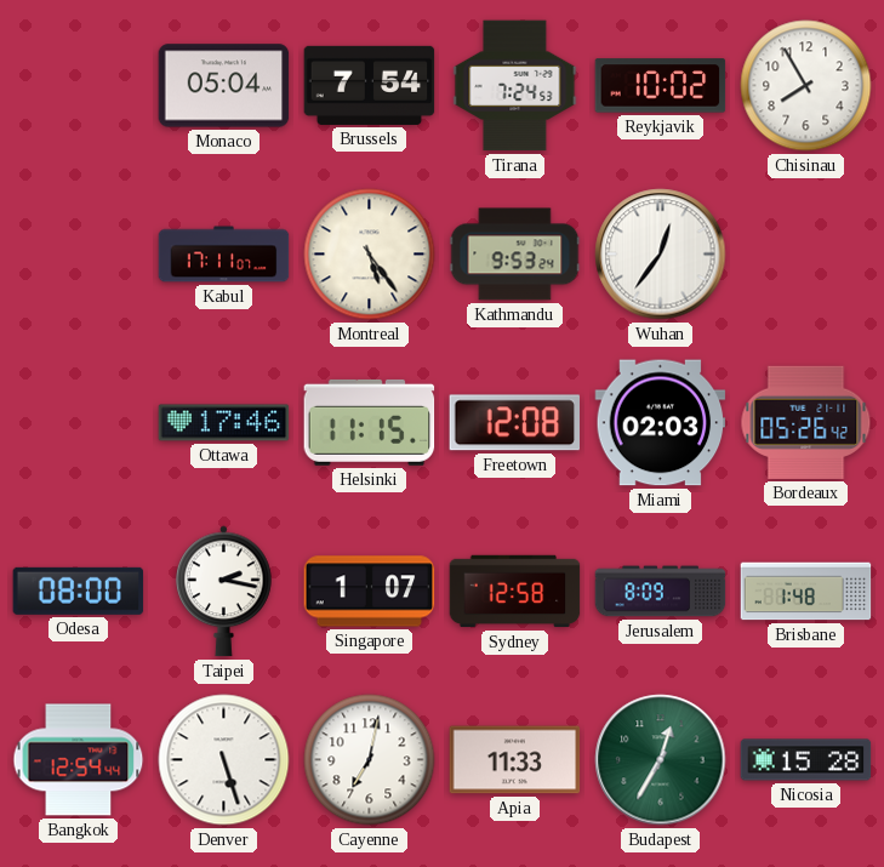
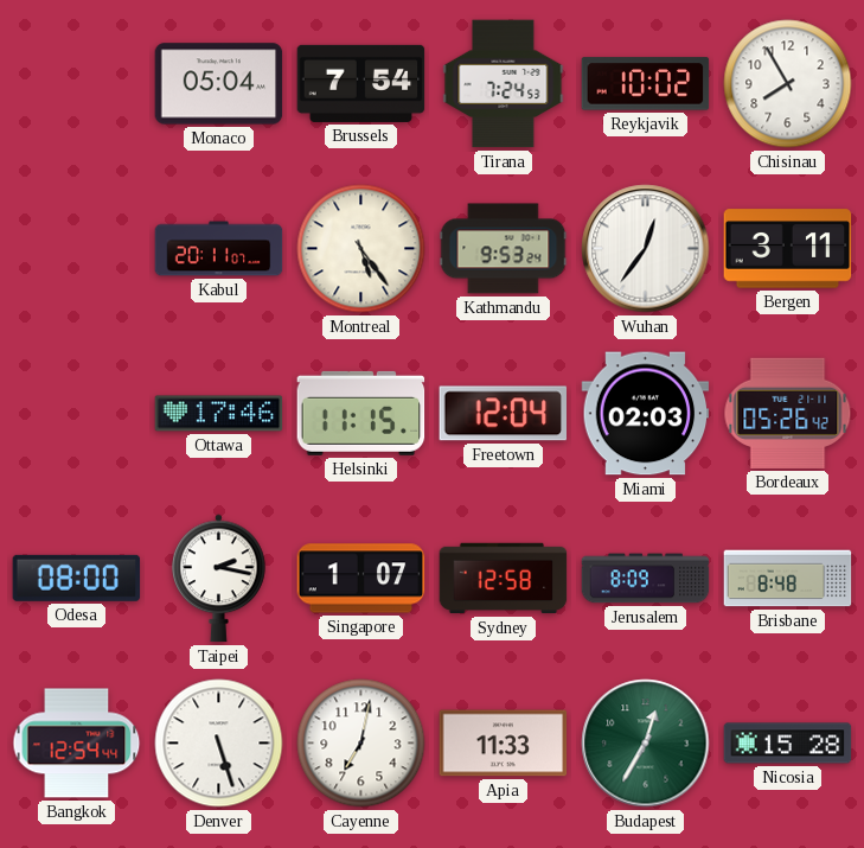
Kabul: 17:11 -> 20:11 (219, 249)
Bergen: none -> 3:11 (788, 249)
Freetown: 12:08 -> 12:04 (504, 414)
Brisbane: 1:48 -> 8:48 (788, 579)
